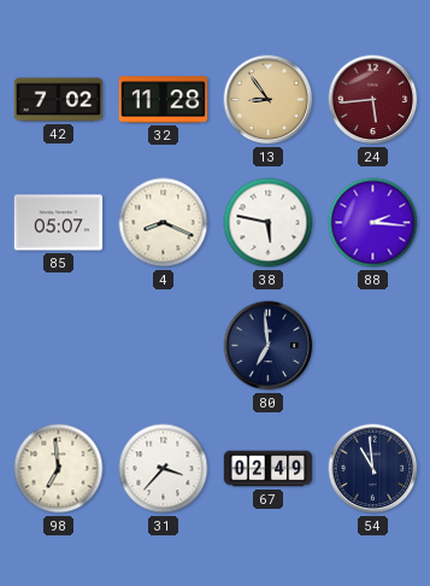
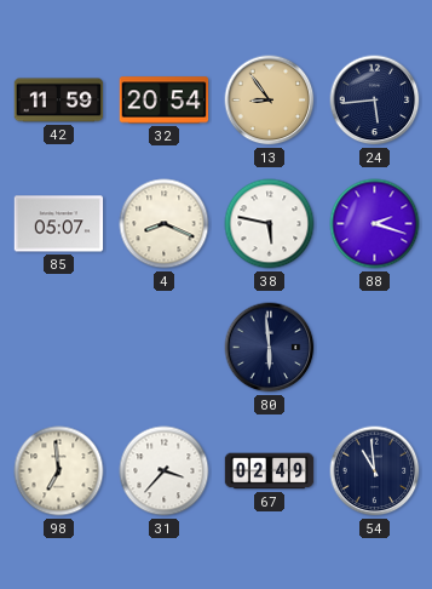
42: 7:02 -> 11:59 (59, 101)
32: 11:28 -> 20:54 (165, 101)
24 dial: burgundy -> navy (375, 101)
88: 2:16 -> 2:18 (375, 224)
80: 6:59 -> 5:59 (270, 348)
